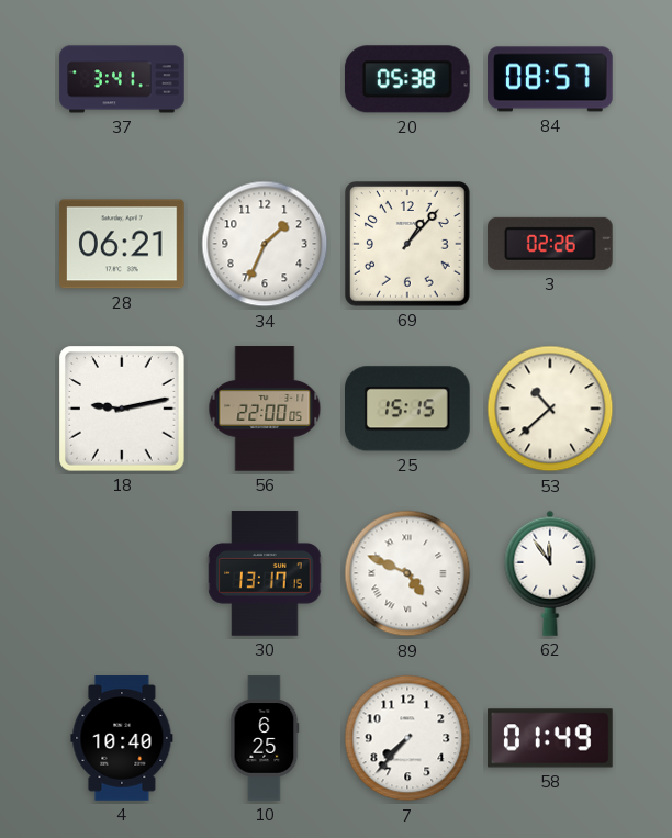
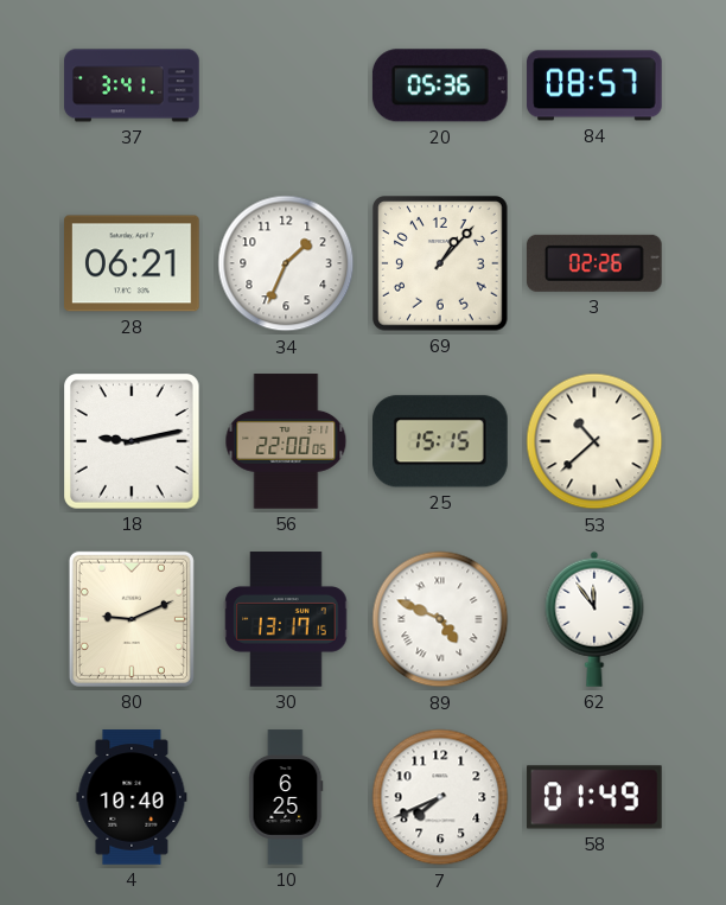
20: 05:38 -> 05:36 (440, 85)
80: none -> 9:11 (132, 619)
7: 7:37 -> 7:41 (440, 797)
